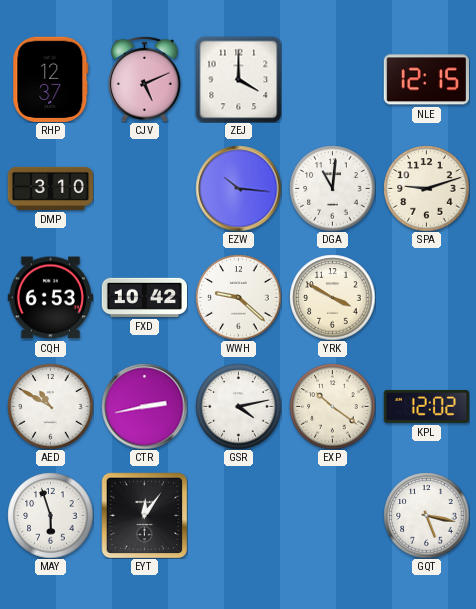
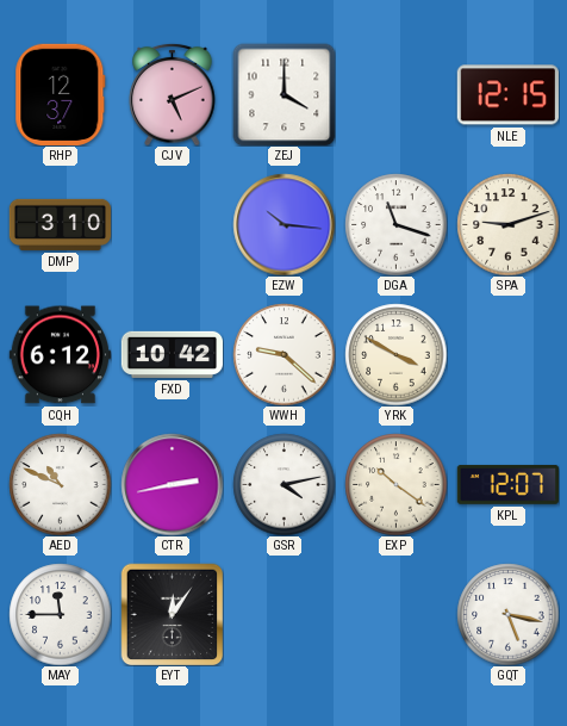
DGA: 11:01 -> 11:18 (395, 224)
CQH: 6:53 -> 6:12 (60, 355)
AED: 10:50 -> 10:49 (60, 484)
KPL: 12:02 -> 12:07 (507, 484)
MAY: 5:57 -> 11:45 (60, 614)
